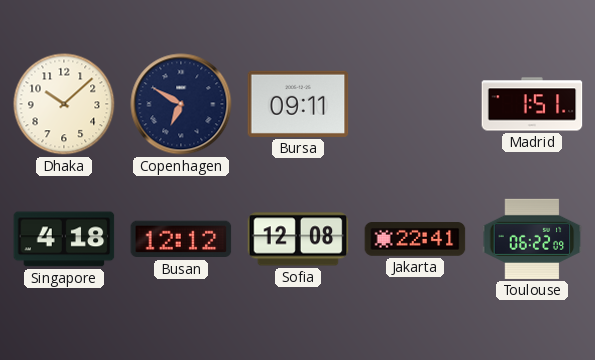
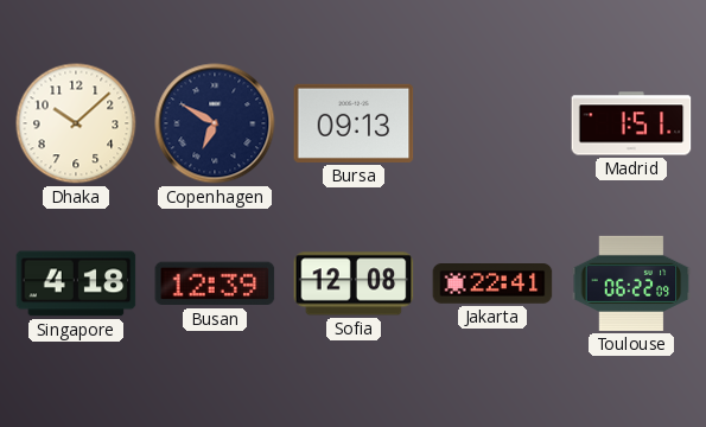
Bursa: 09:11 -> 09:13 (354, 123)
Busan: 12:12 -> 12:39 (215, 283)
